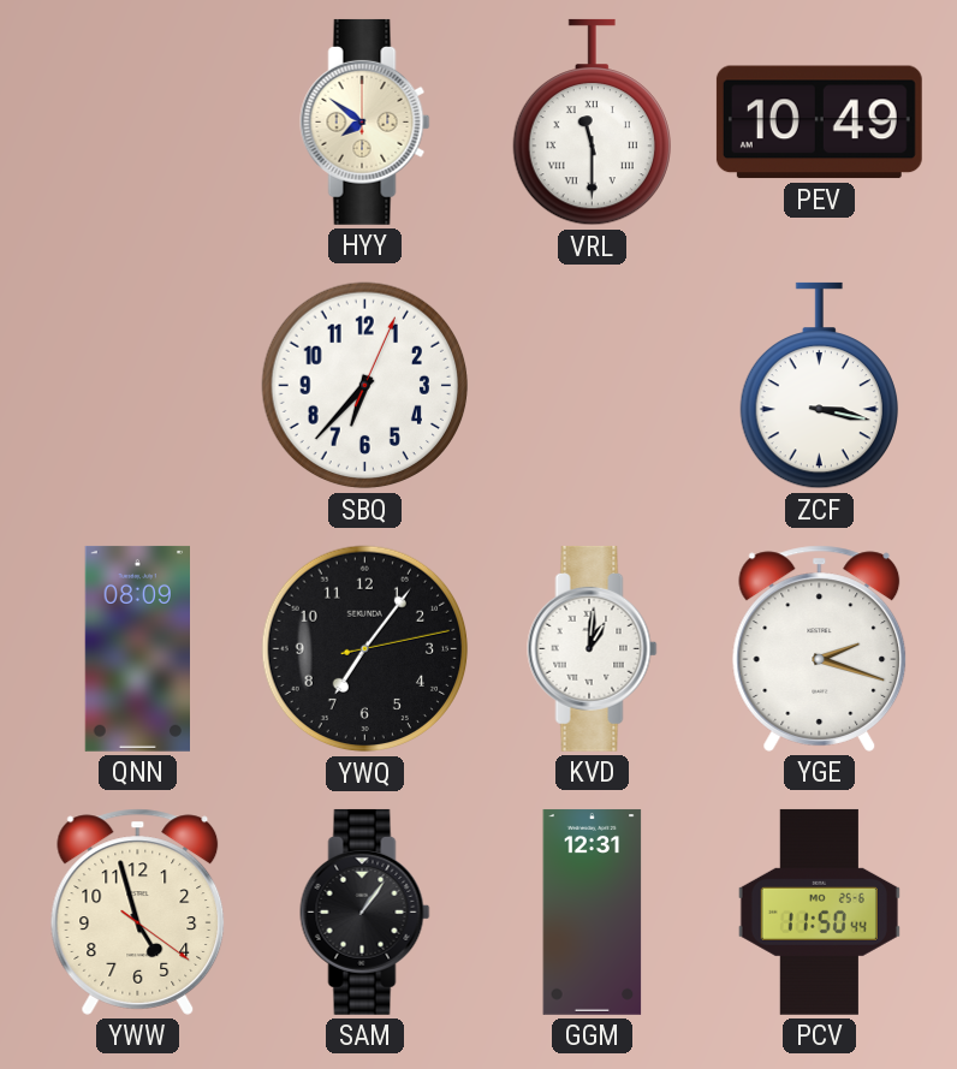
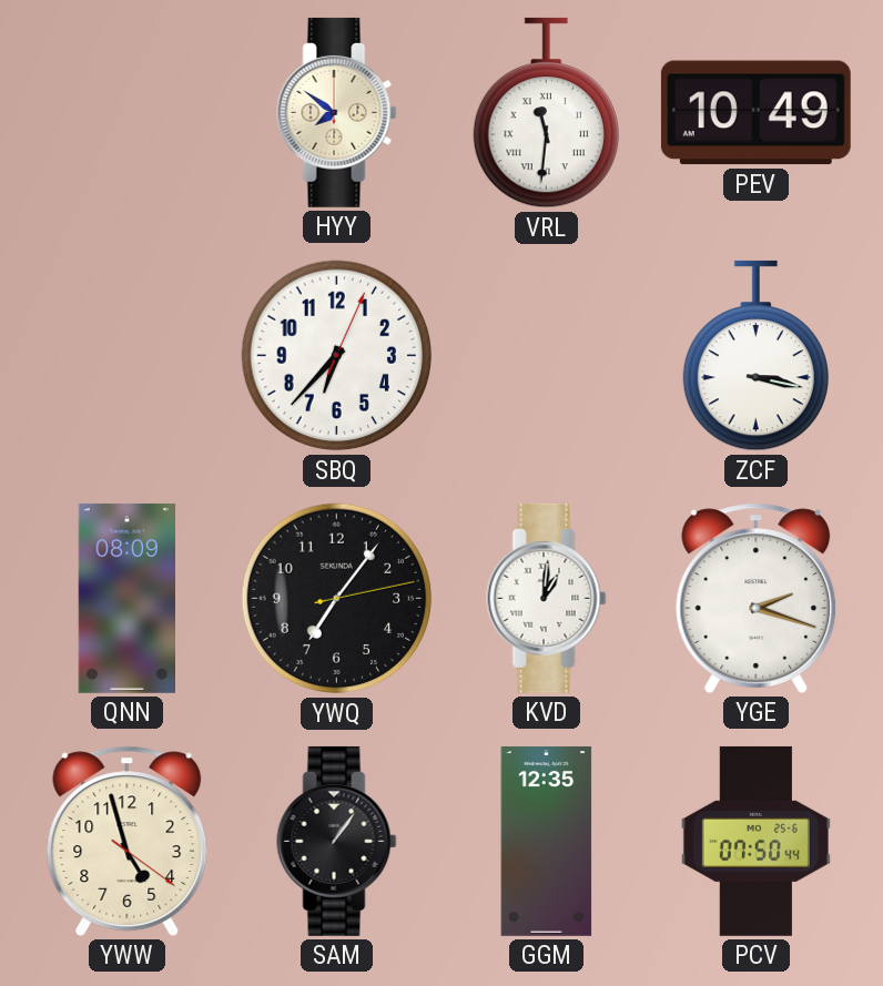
VRL: 11:30 -> 11:31 (546, 113)
GGM: 12:31 -> 12:35 (547, 841)
PCV: 11:50 -> 07:50 (755, 841)
